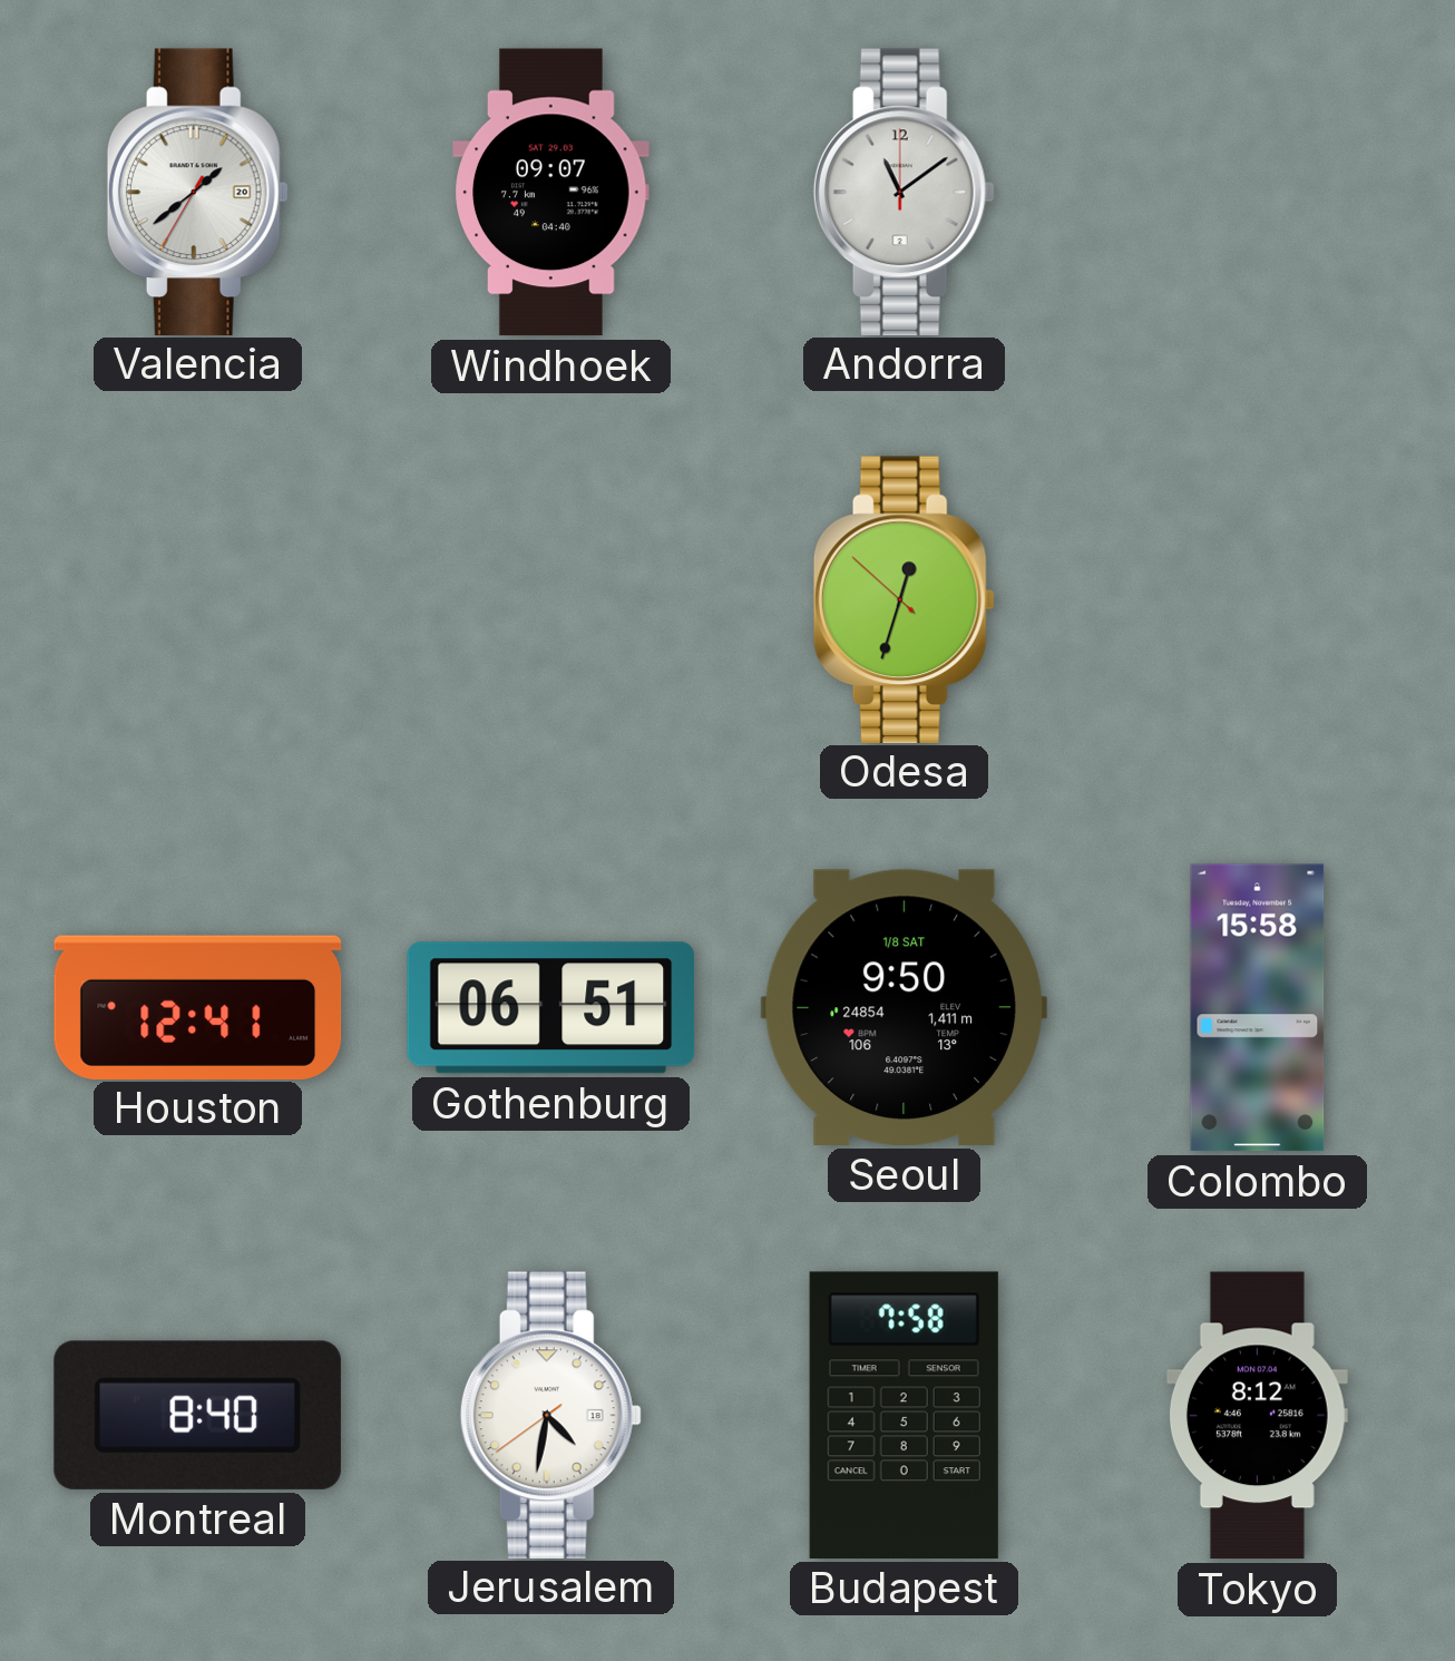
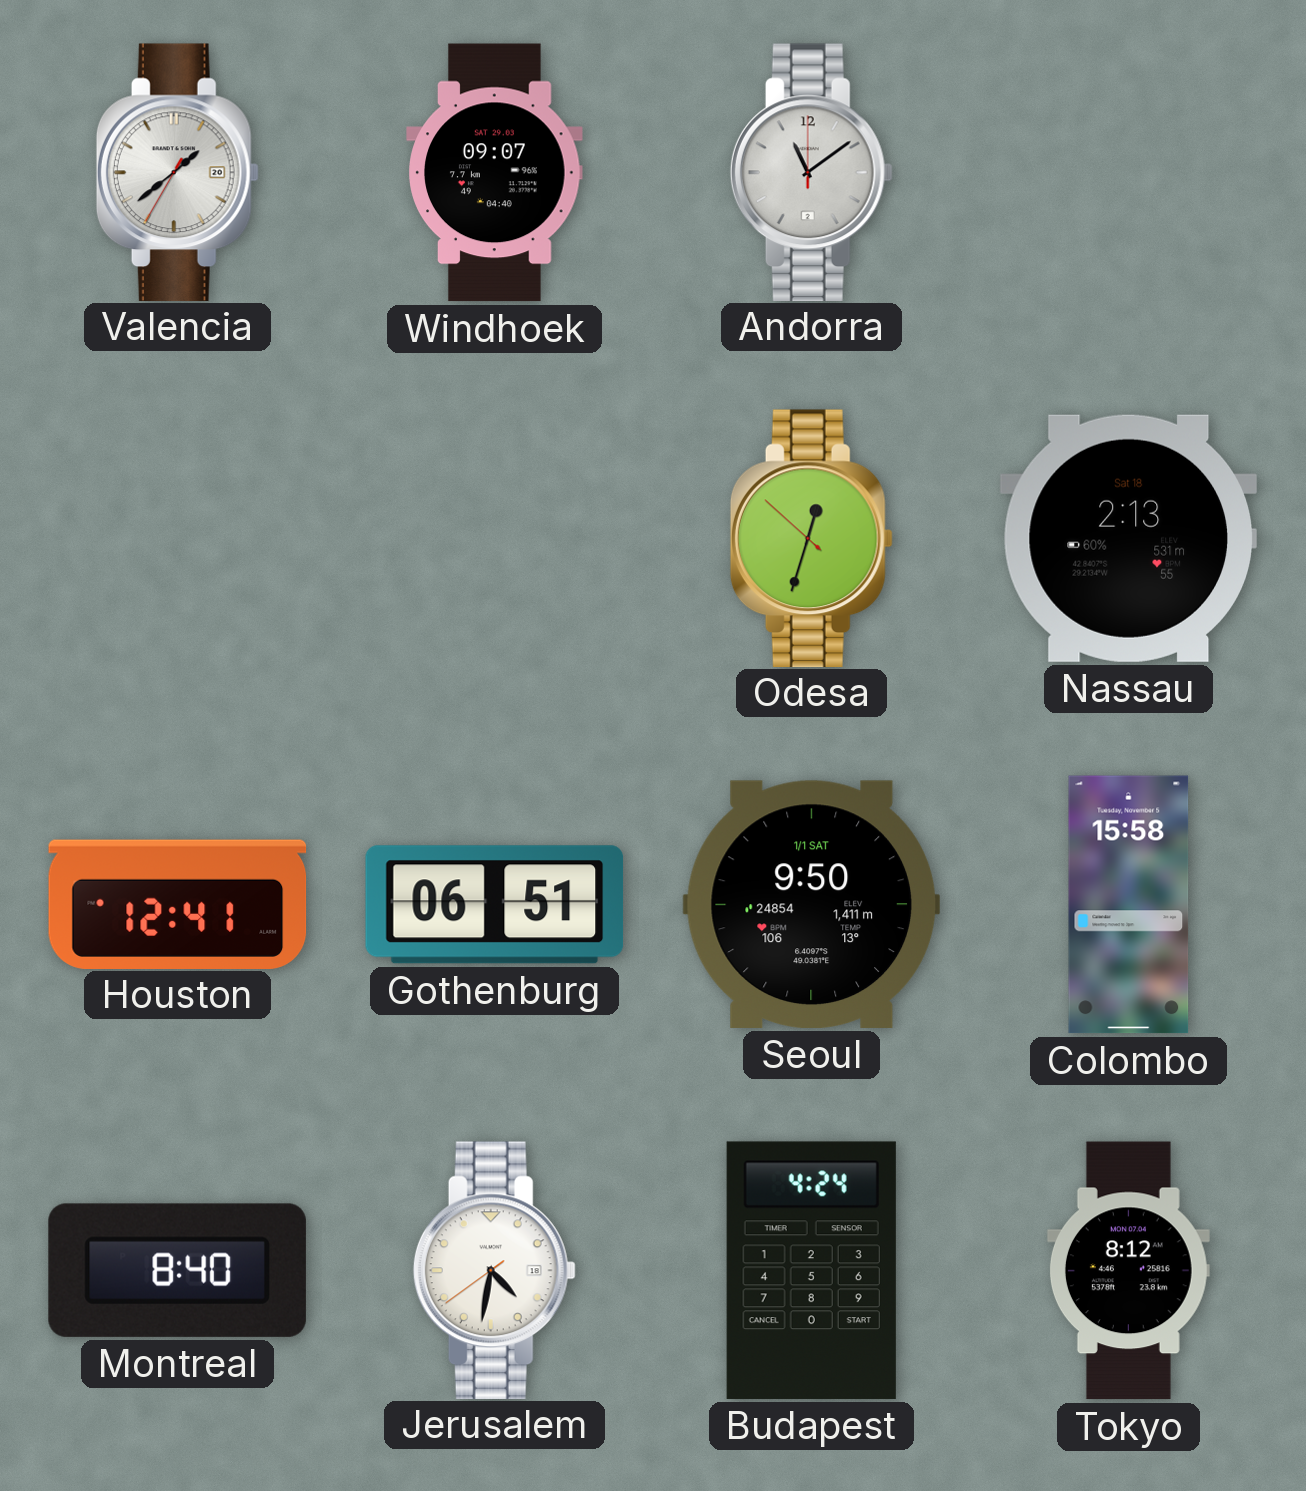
Nassau: none -> 2:13 (1128, 538)
Seoul date: 1/8 SAT -> 1/1 SAT (811, 904)
Budapest: 7:58 -> 4:24 (811, 1270)
